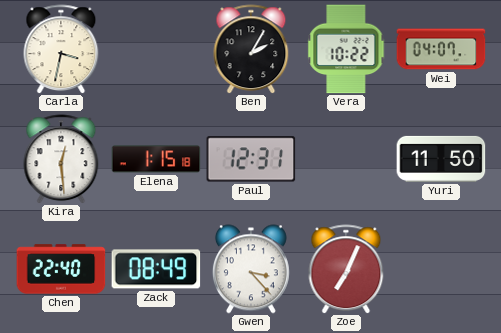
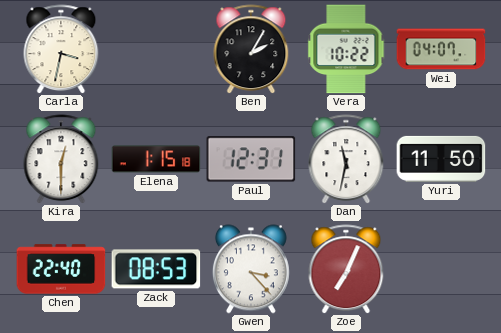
Kira: 12:29 -> 12:30 (61, 159)
Dan: none -> 11:32 (346, 159)
Zack: 08:49 -> 08:53 (156, 269)
